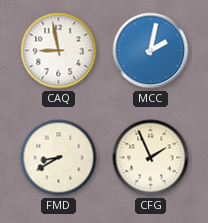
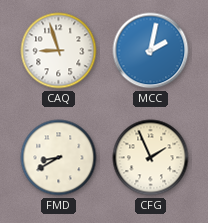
CAQ: 8:58 -> 8:57 (59, 51)
